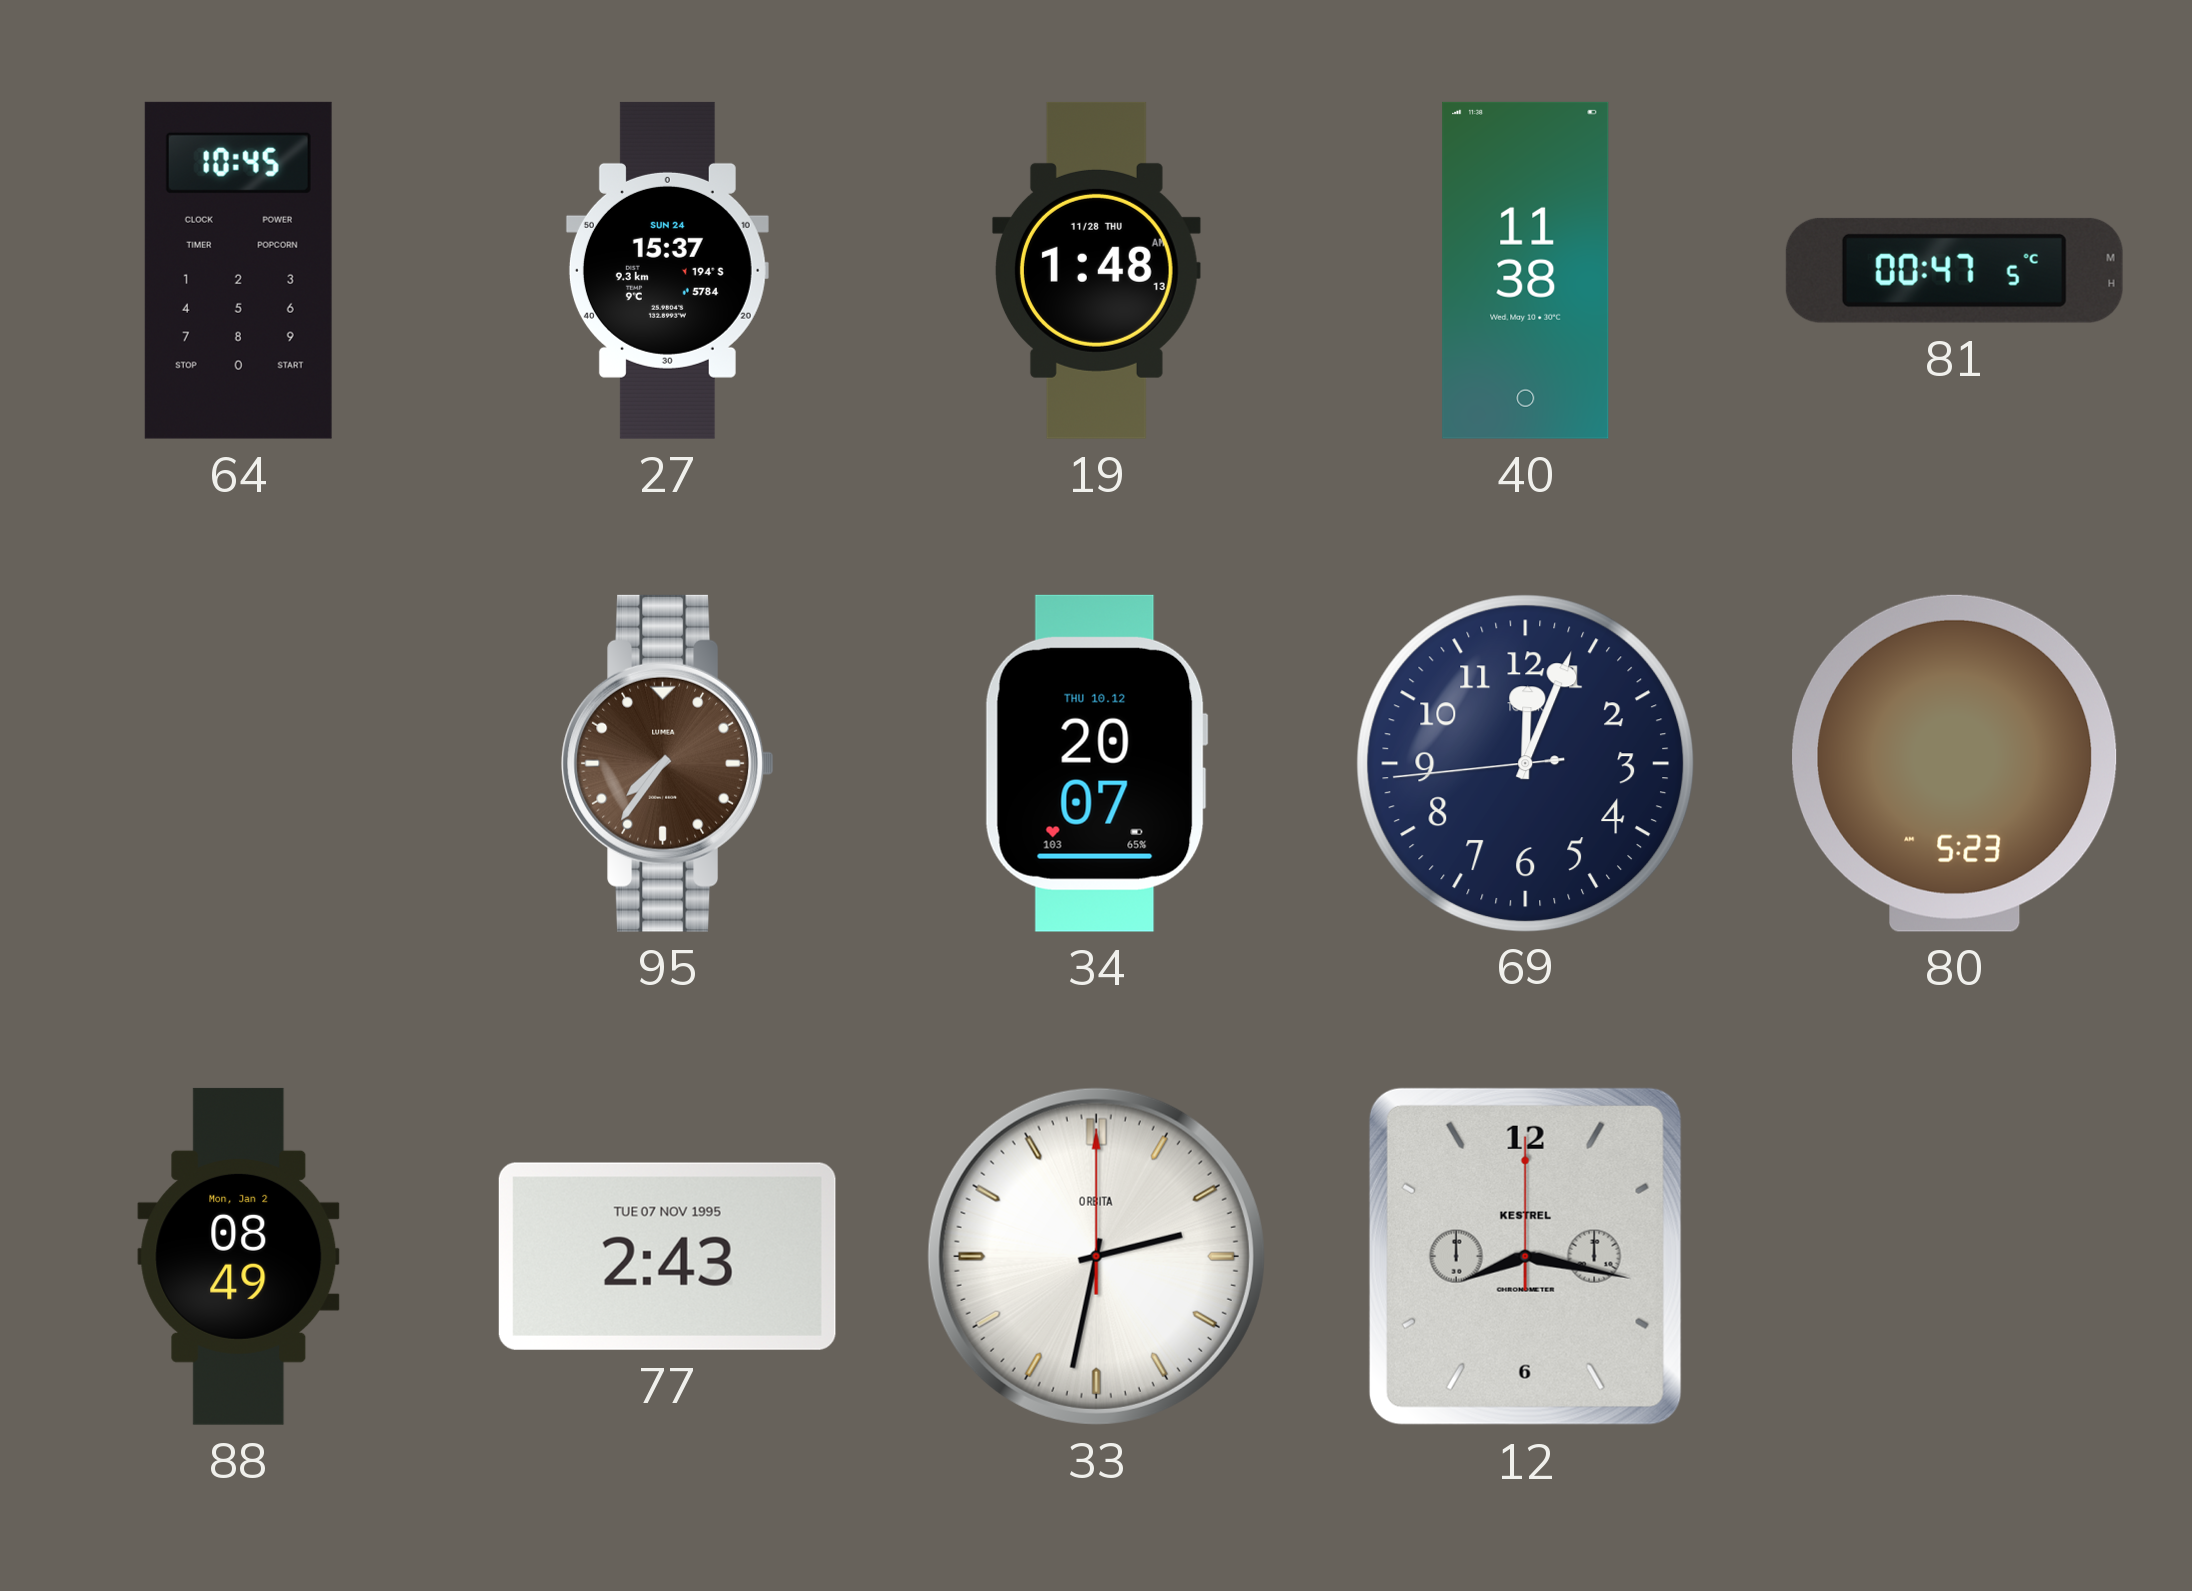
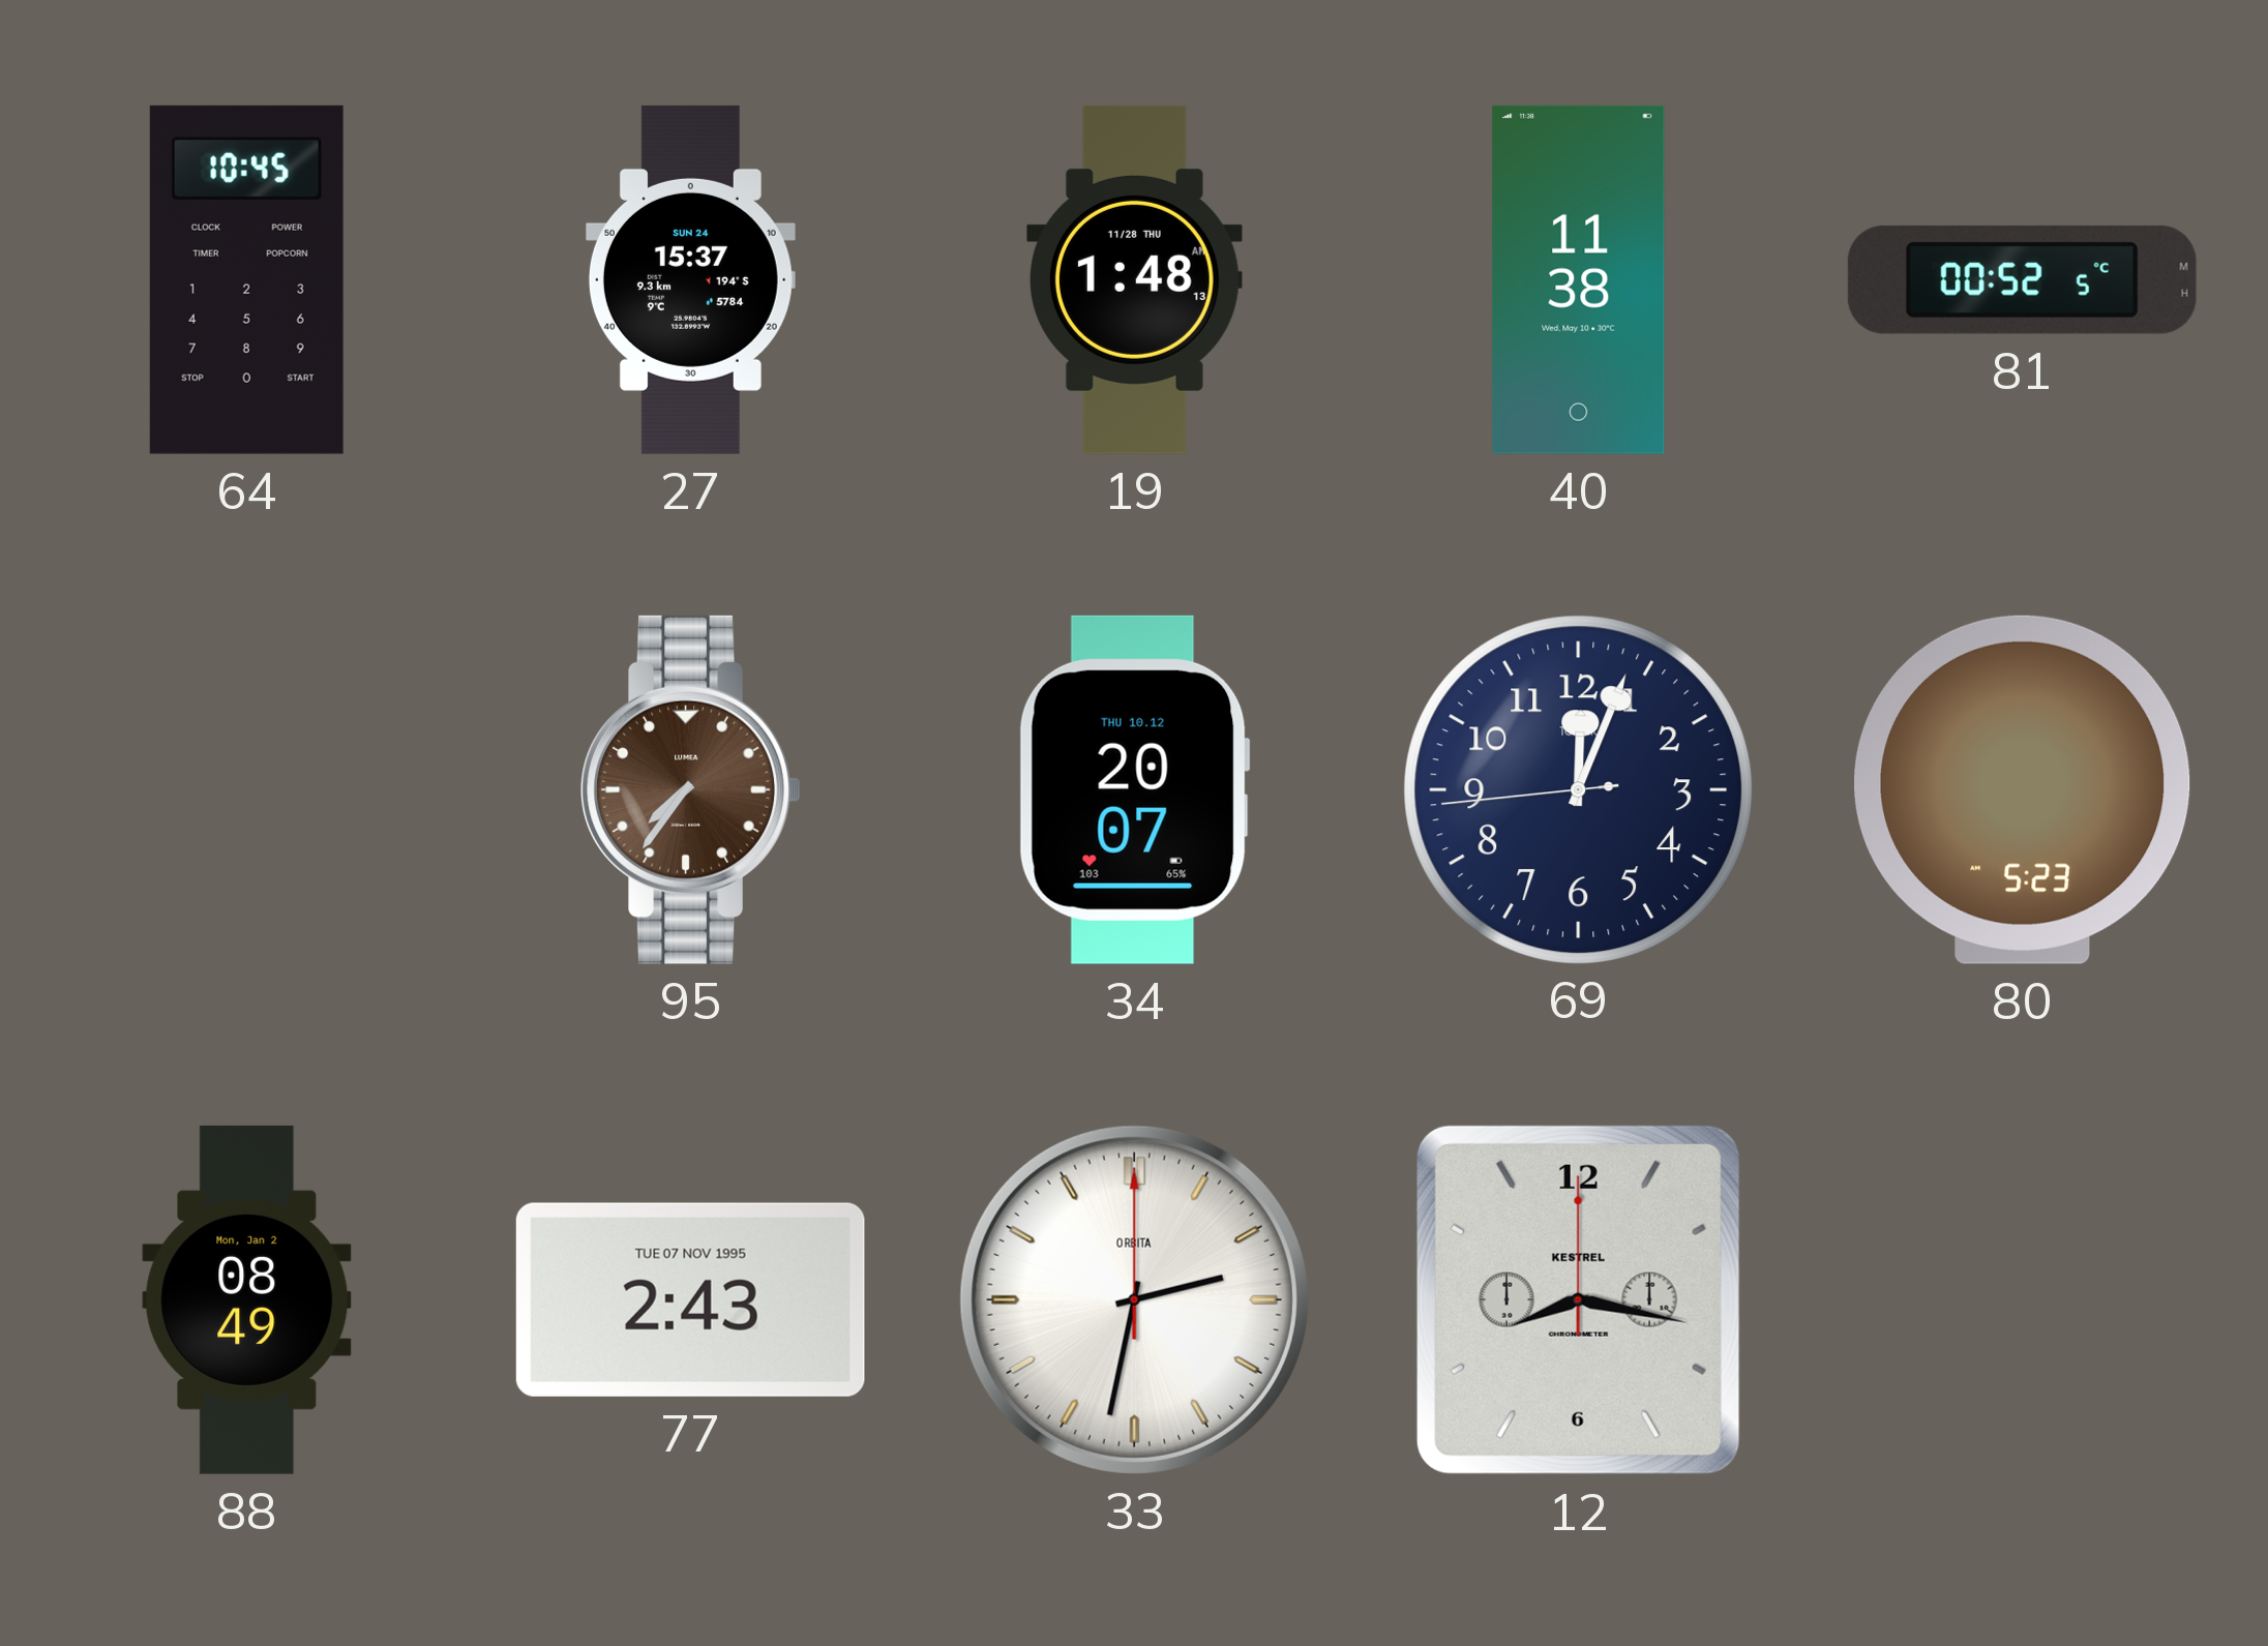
81: 00:47 -> 00:52 (2022, 279)
